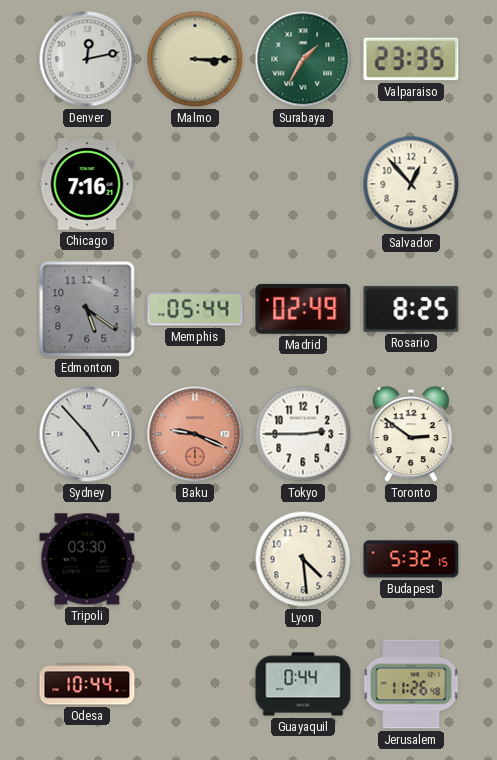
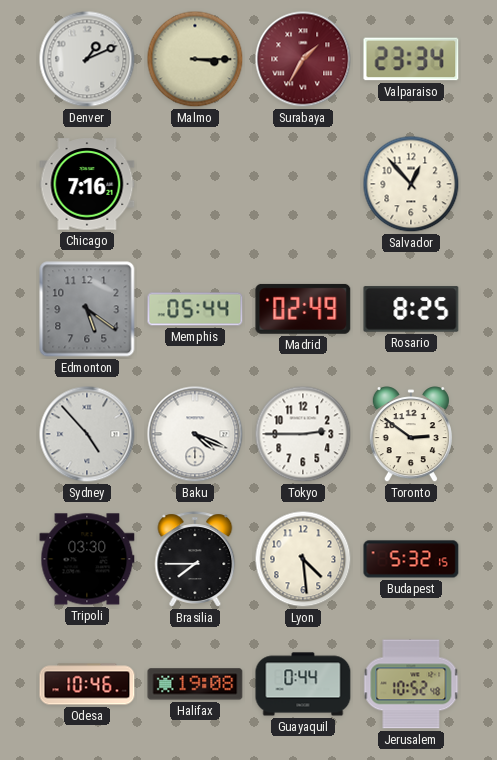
Denver: 12:13 -> 1:11 (87, 59)
Surabaya dial: green -> burgundy (303, 59)
Valparaiso: 23:35 -> 23:34 (411, 59)
Baku: 9:19 -> 4:19 (195, 434)
Baku dial: salmon -> white (195, 434)
Brasilia: none -> 7:45 (195, 559)
Odesa: 10:44 -> 10:46 (87, 684)
Halifax: none -> 19:08 (195, 684)
Jerusalem: 11:26 -> 10:52 (411, 684)
